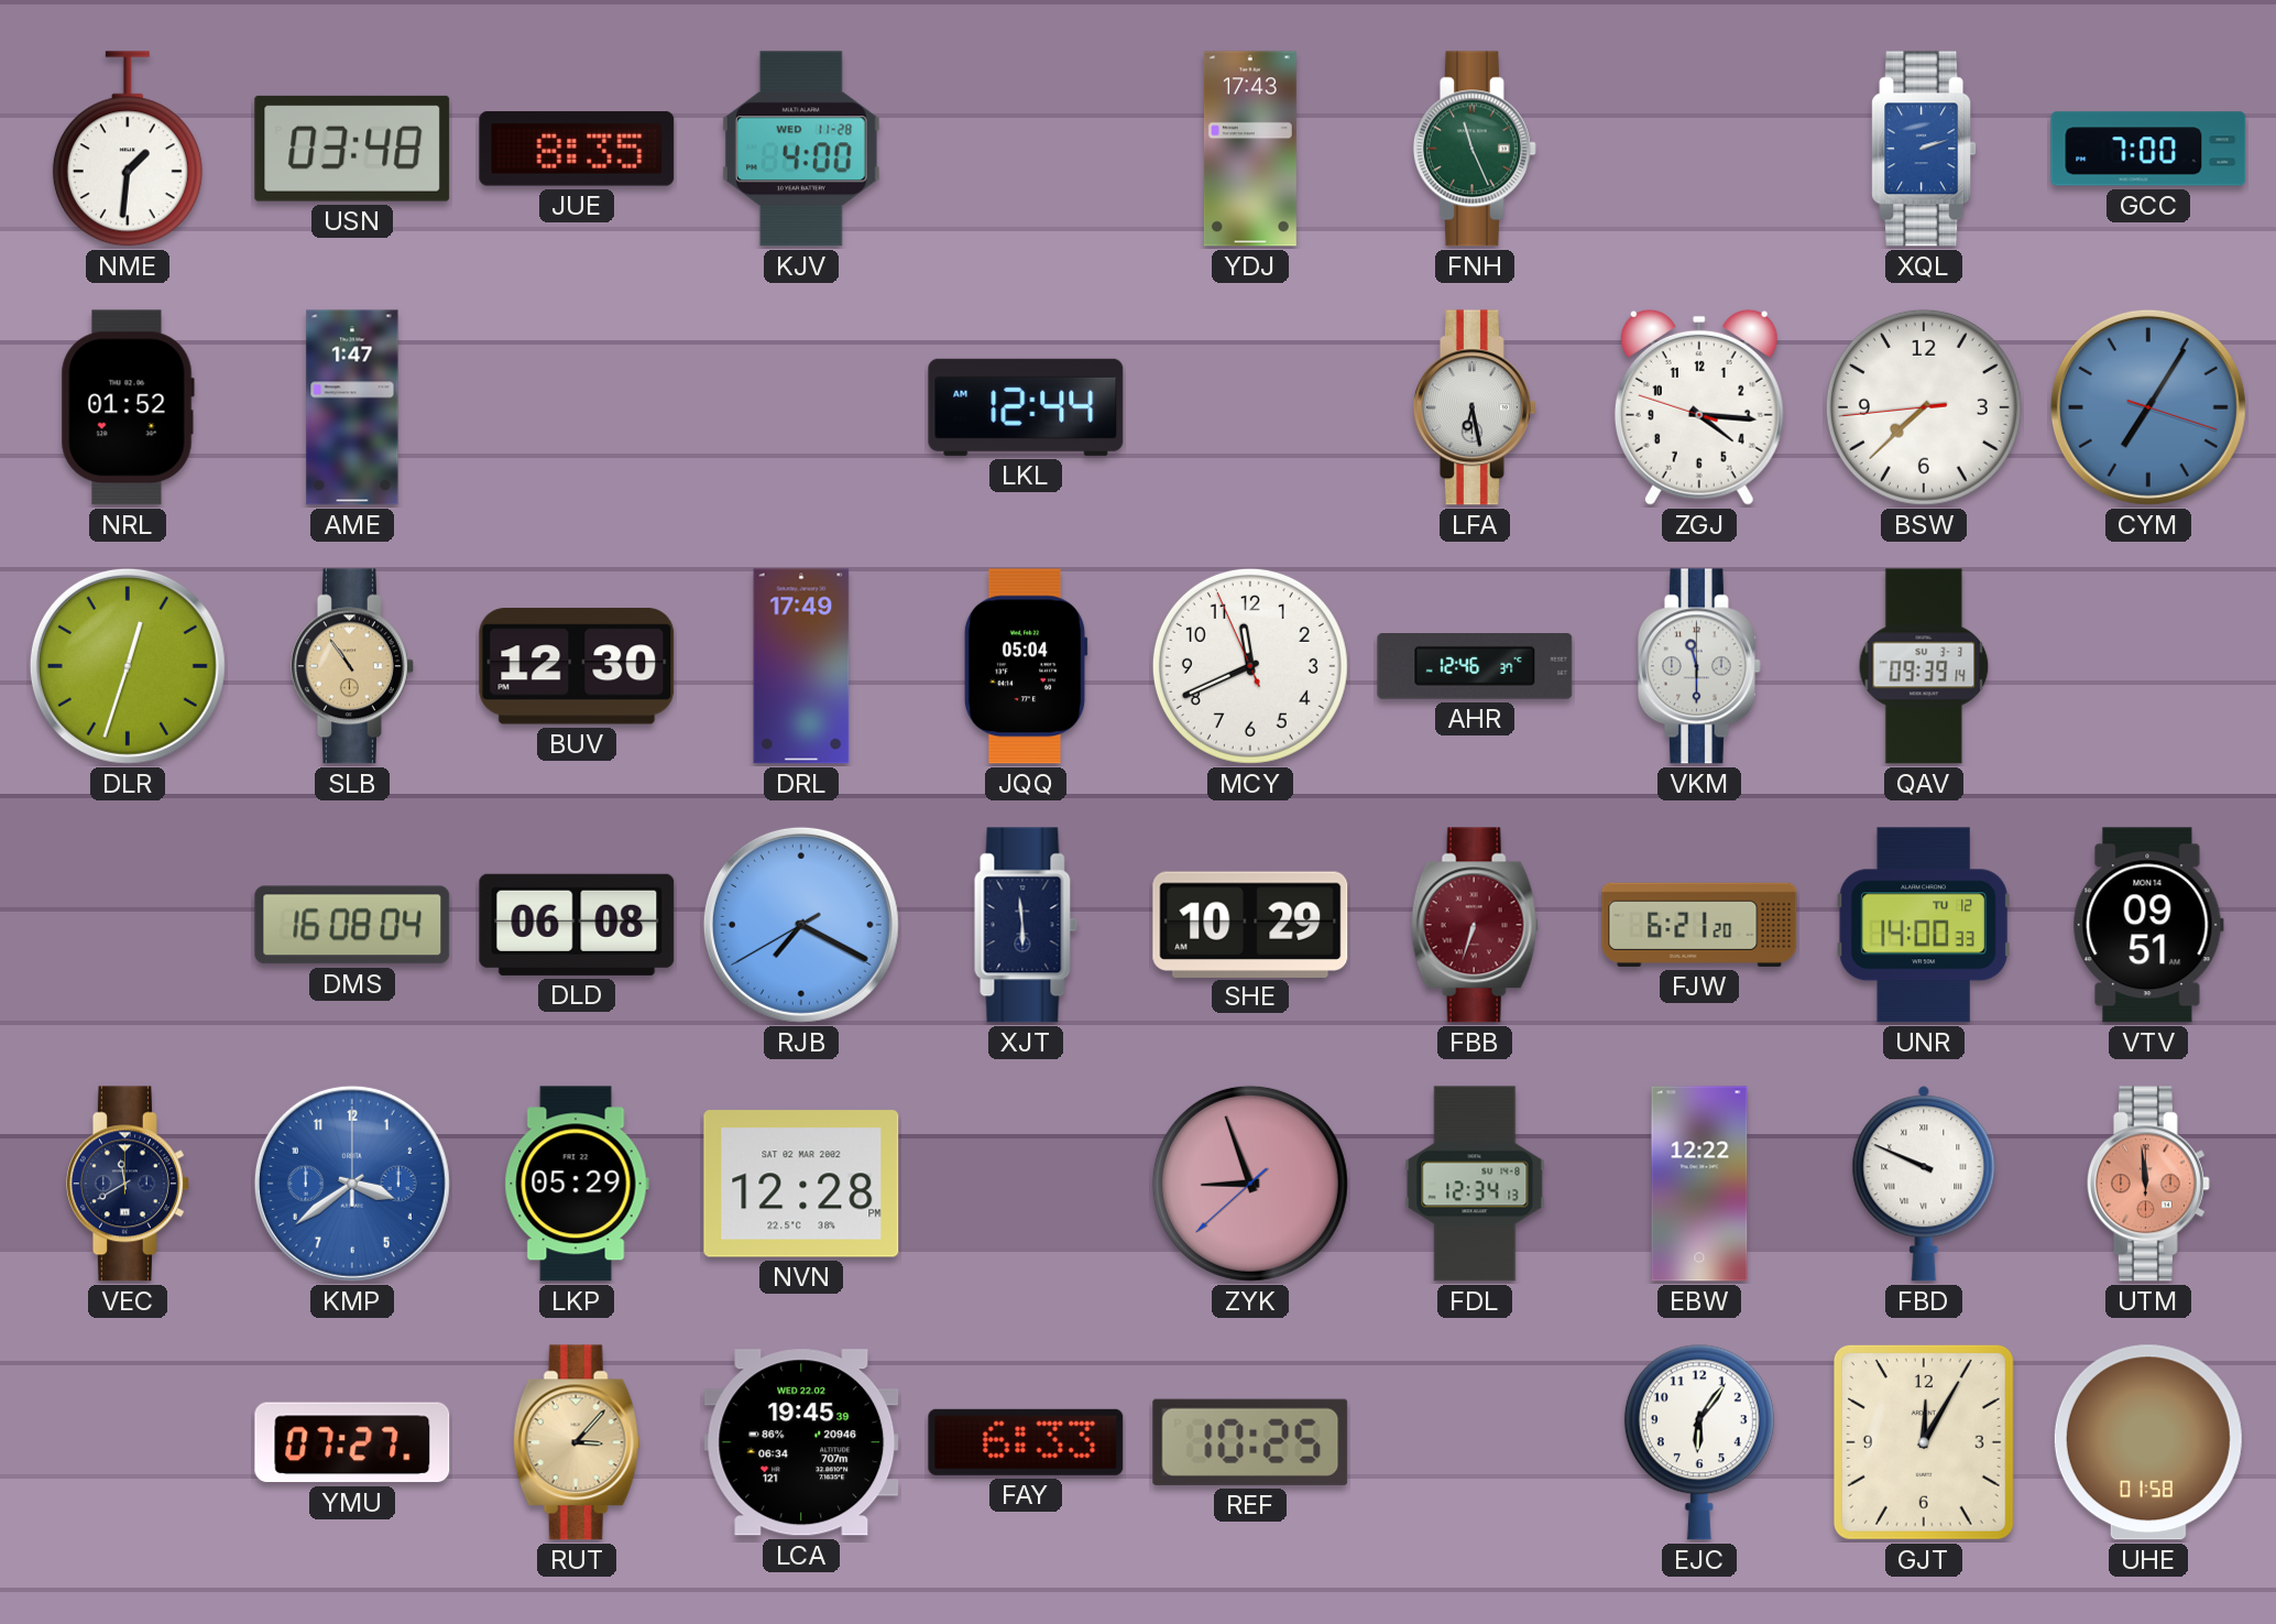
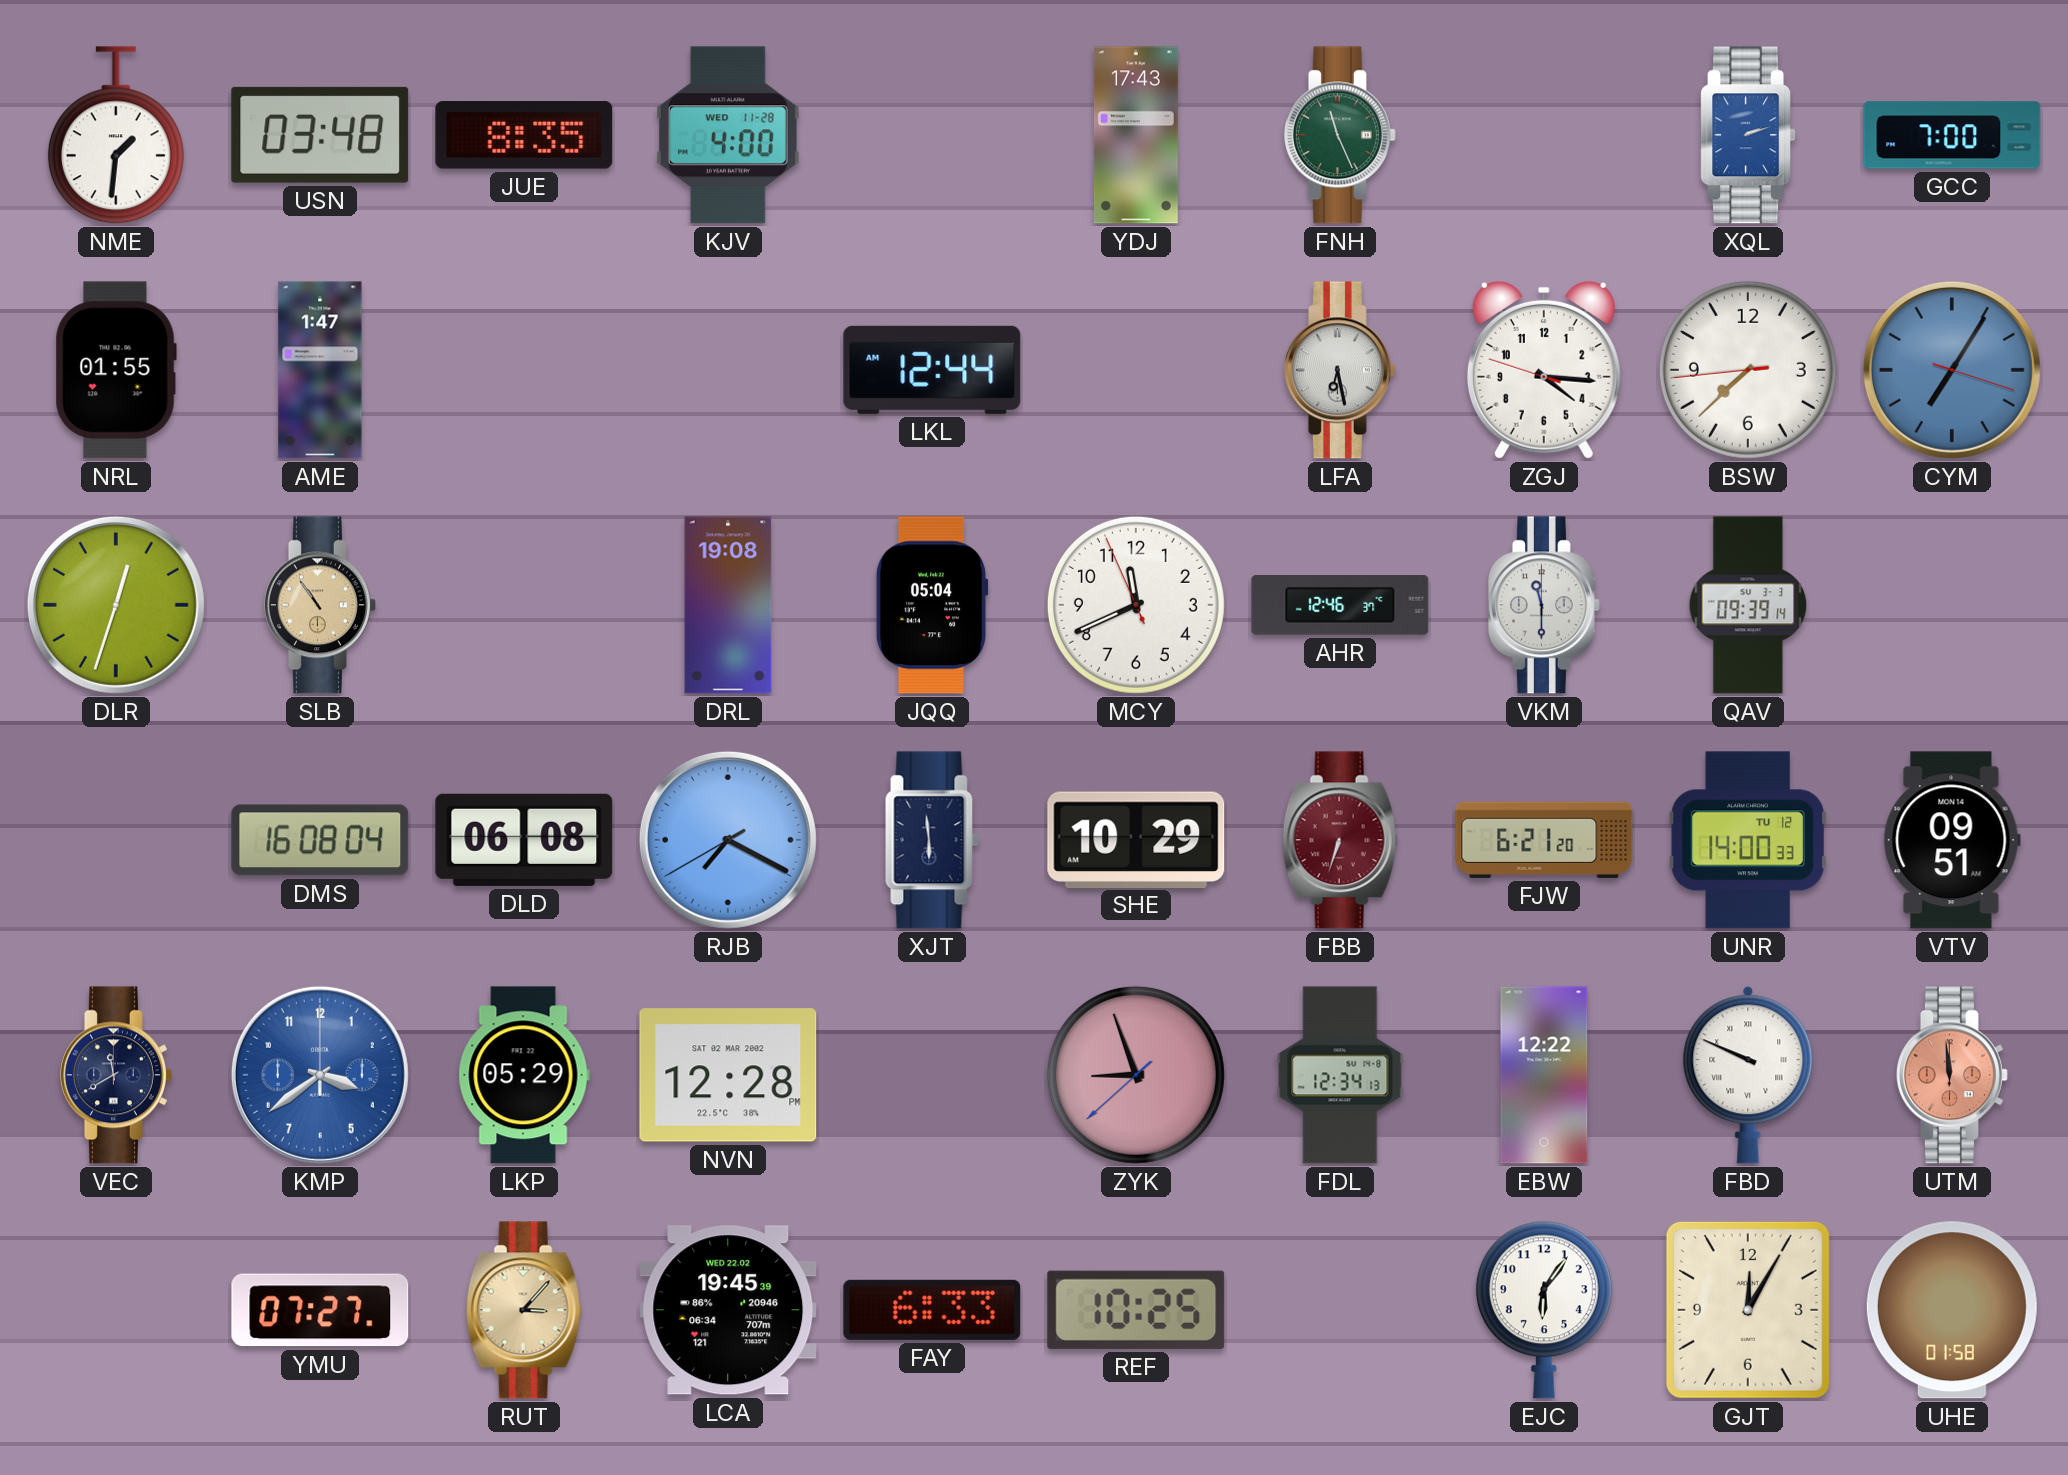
NRL: 01:52 -> 01:55 (116, 370)
BUV: 12:30 -> none (577, 666)
DRL: 17:49 -> 19:08 (728, 605)
